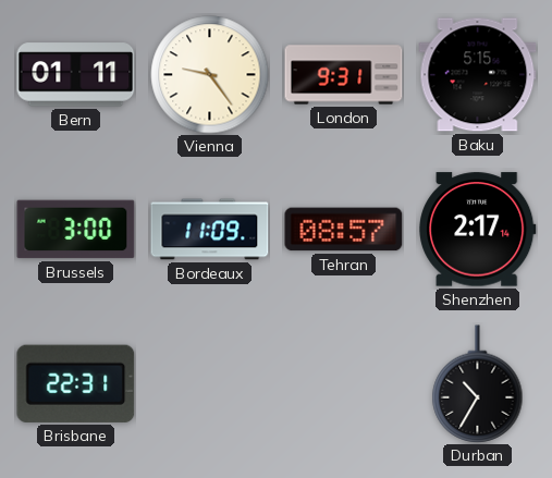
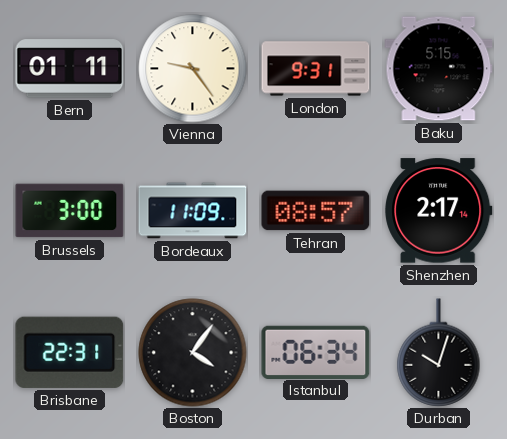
Boston: none -> 4:06 (193, 353)
Istanbul: none -> 06:34 (316, 352)
Durban: 10:35 -> 10:03 (439, 353)
